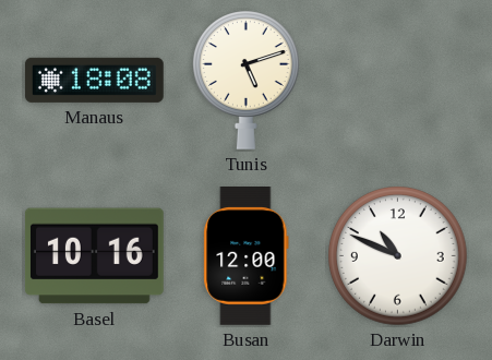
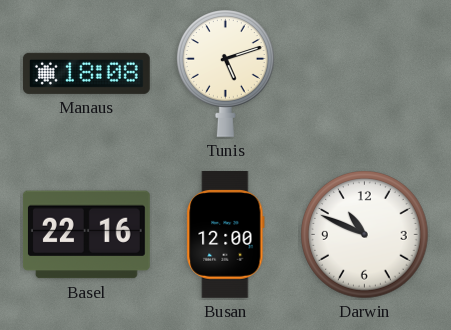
Basel: 10:16 -> 22:16 (86, 235)
